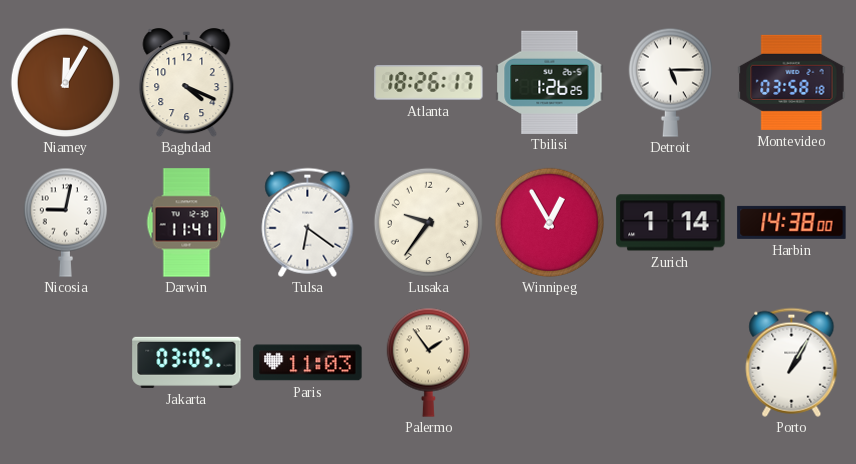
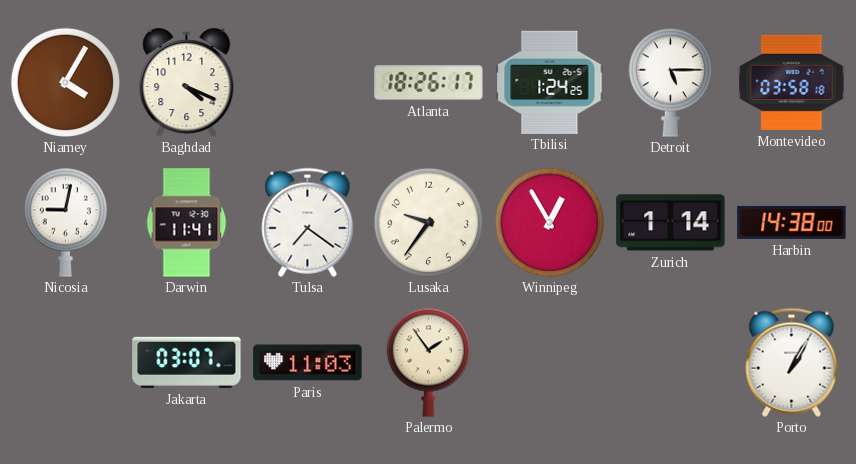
Niamey: 12:05 -> 4:05 (65, 82)
Tbilisi: 1:26 -> 1:24 (550, 82)
Tulsa: 6:21 -> 7:21 (308, 222)
Jakarta: 03:05 -> 03:07 (187, 362)
